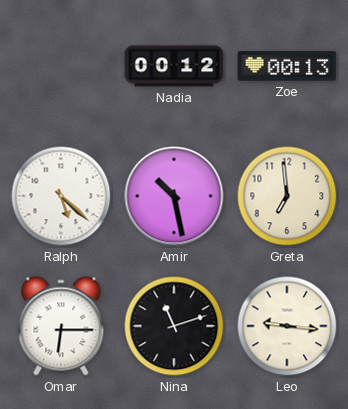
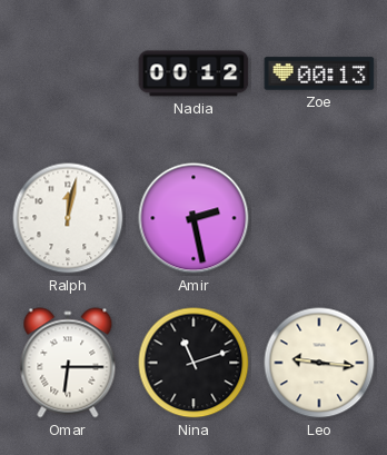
Ralph: 5:22 -> 12:02 (68, 218)
Amir: 10:28 -> 2:28 (193, 218)
Greta: 6:59 -> none (287, 196)
